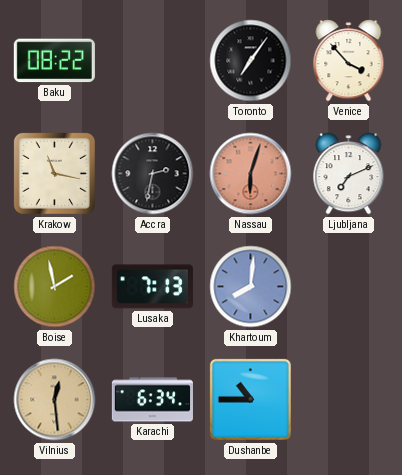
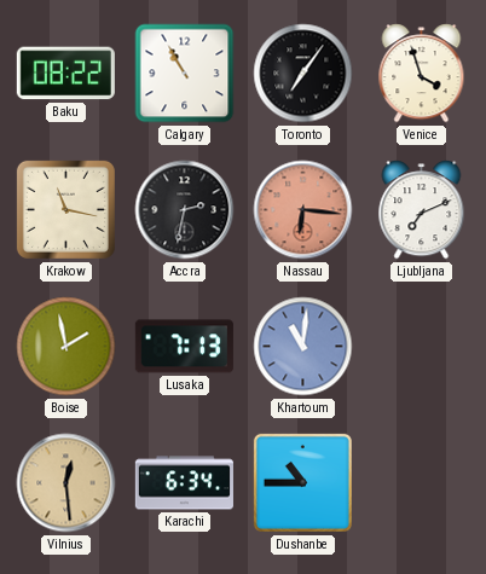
Calgary: none -> 10:55 (185, 74)
Venice: 3:53 -> 3:57 (422, 74)
Nassau: 6:03 -> 6:16 (303, 210)
Khartoum: 8:01 -> 11:01 (303, 347)
